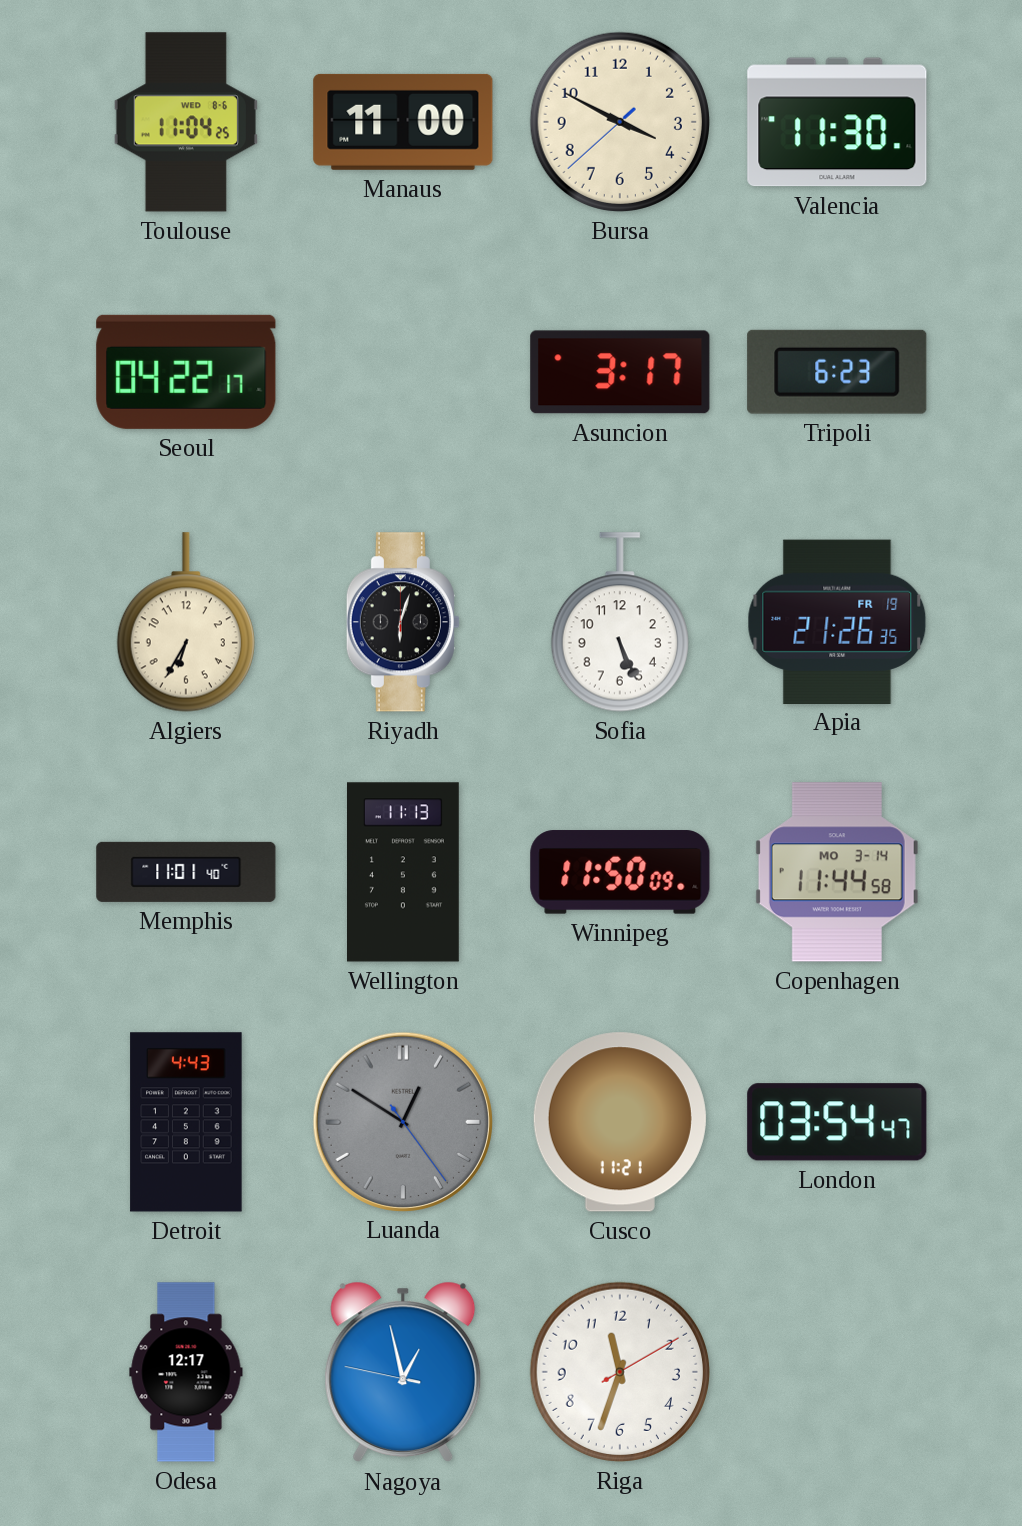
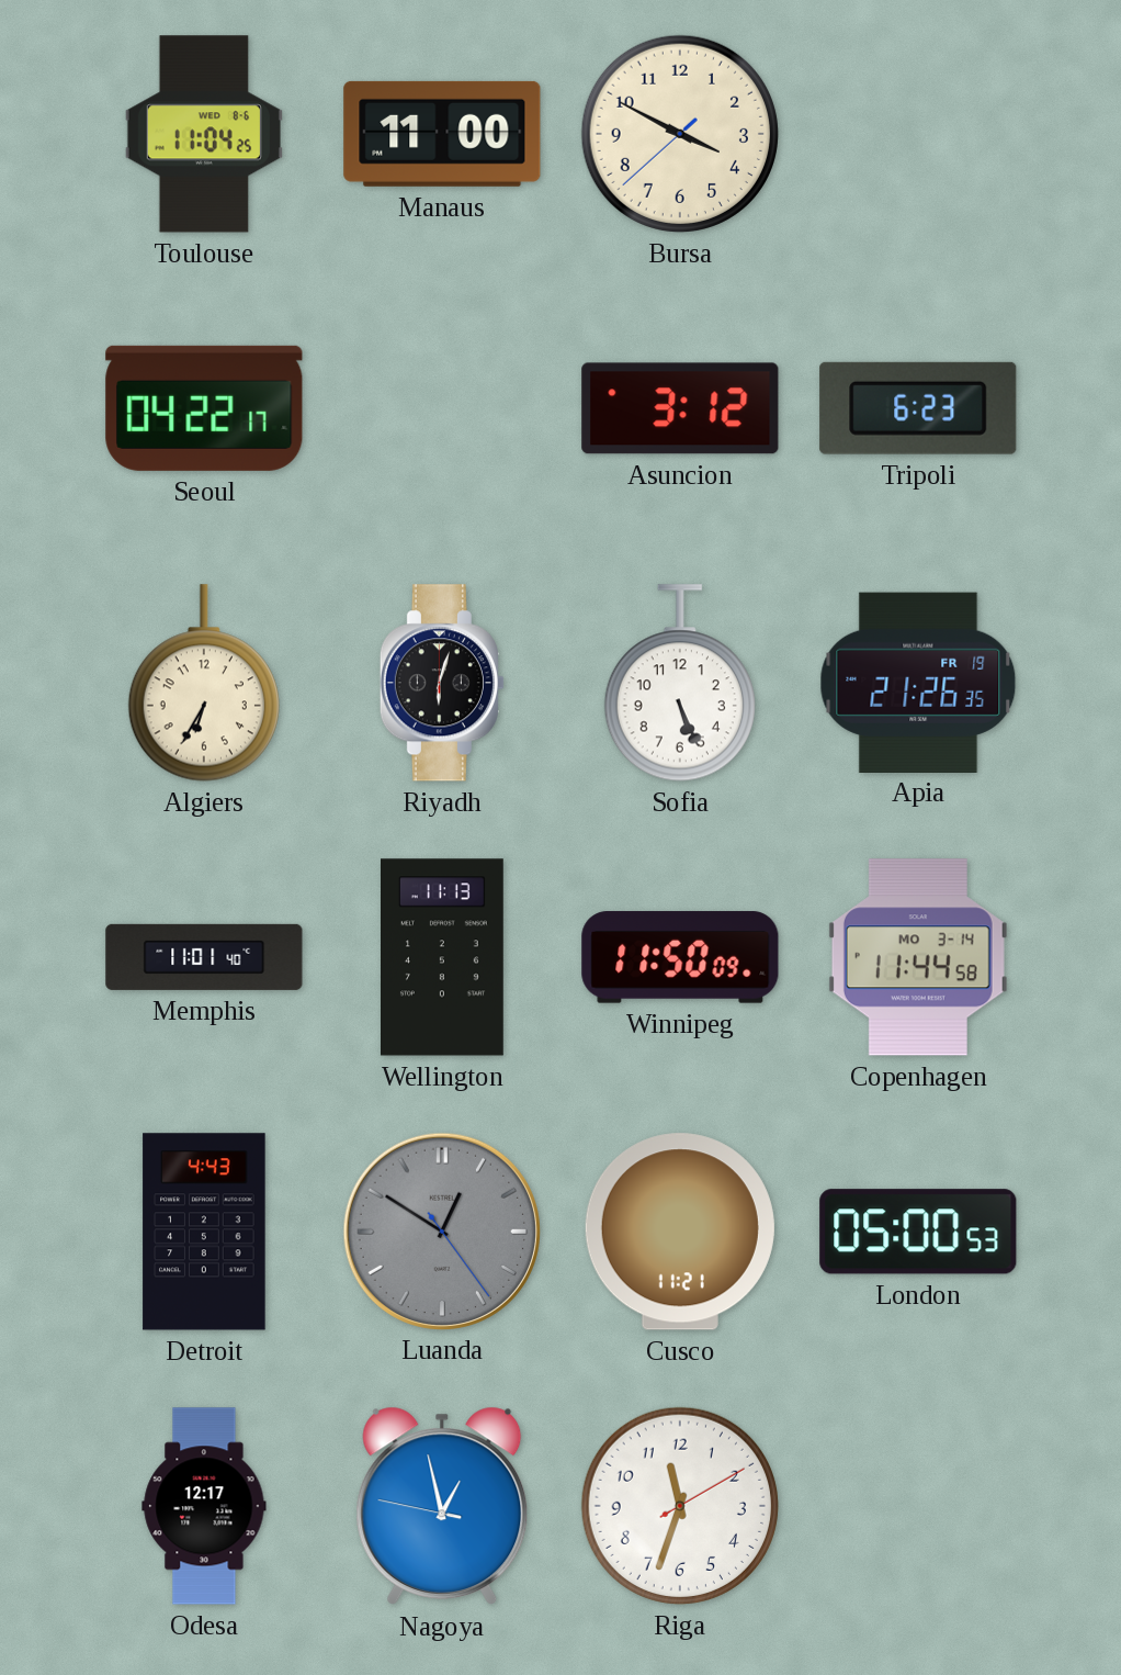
Valencia: 11:30 -> none (837, 122)
Asuncion: 3:17 -> 3:12 (680, 408)
London: 03:54 -> 05:00 (918, 1232)
